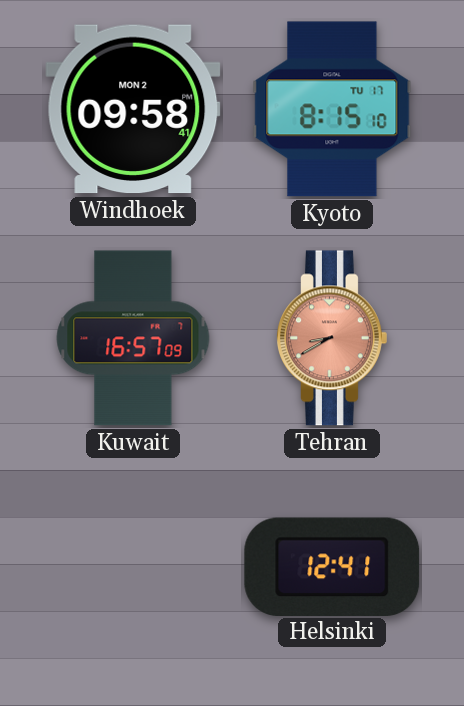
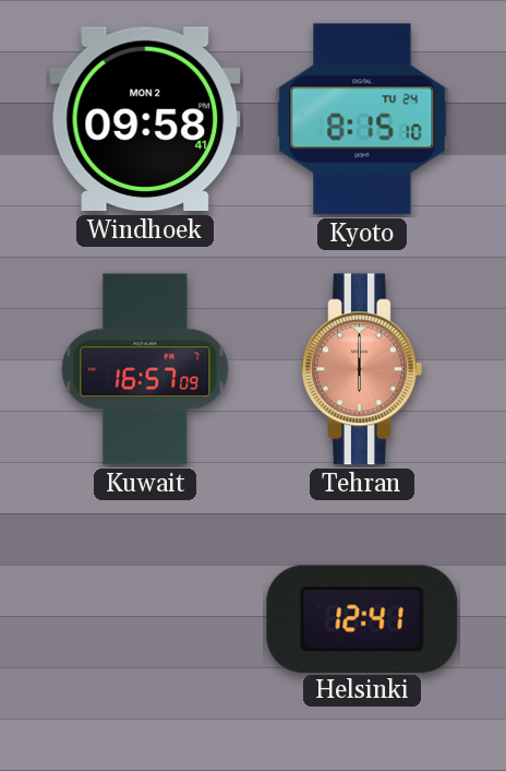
Kyoto date: TU 17 -> TU 24 (362, 119)
Tehran: 8:40 -> 6:00 (362, 369)
